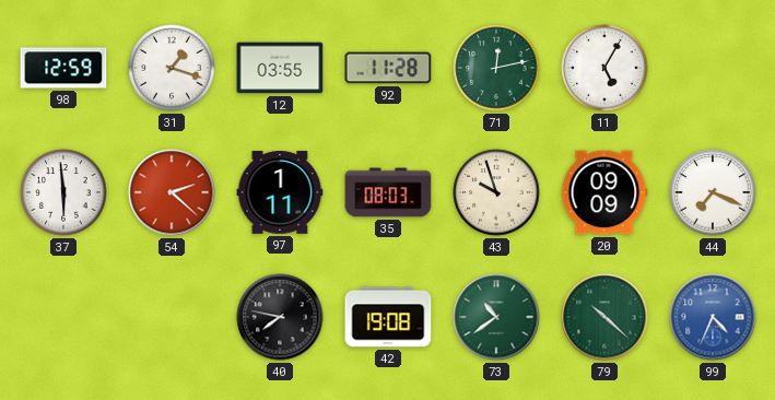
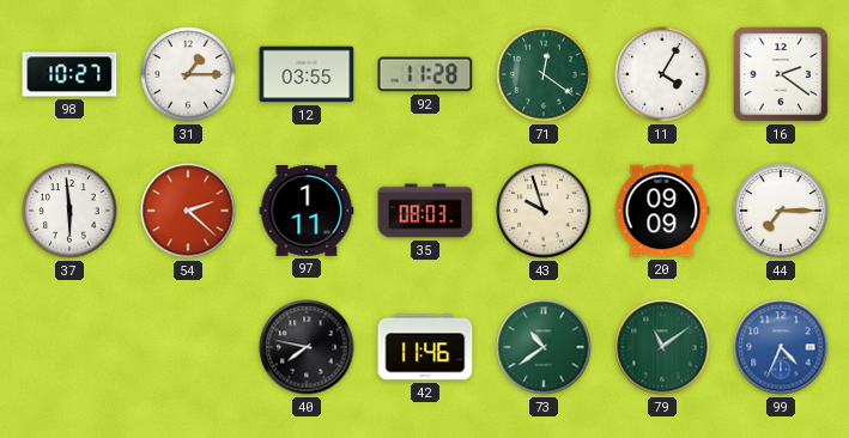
98: 12:59 -> 10:27 (69, 74)
31: 1:18 -> 1:15 (188, 74)
71: 12:13 -> 12:21 (544, 74)
11: 5:05 -> 4:05 (662, 74)
16: none -> 2:21 (782, 75)
44: 7:19 -> 7:15 (781, 211)
42: 19:08 -> 11:46 (425, 347)
79: 10:22 -> 11:09 (662, 347)
